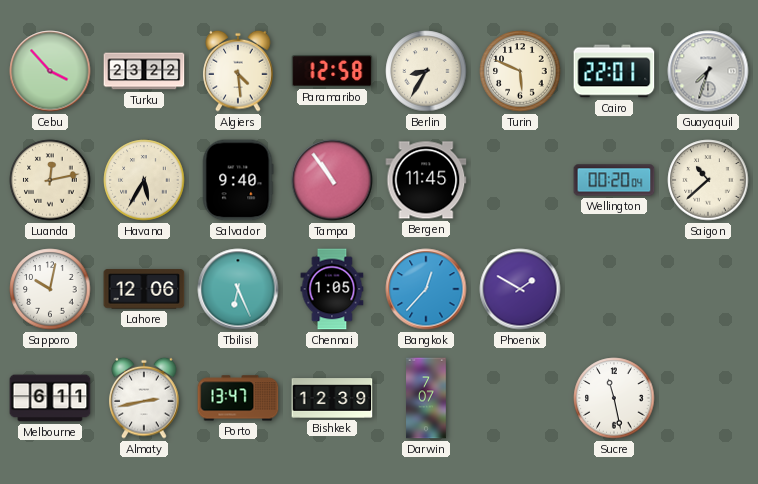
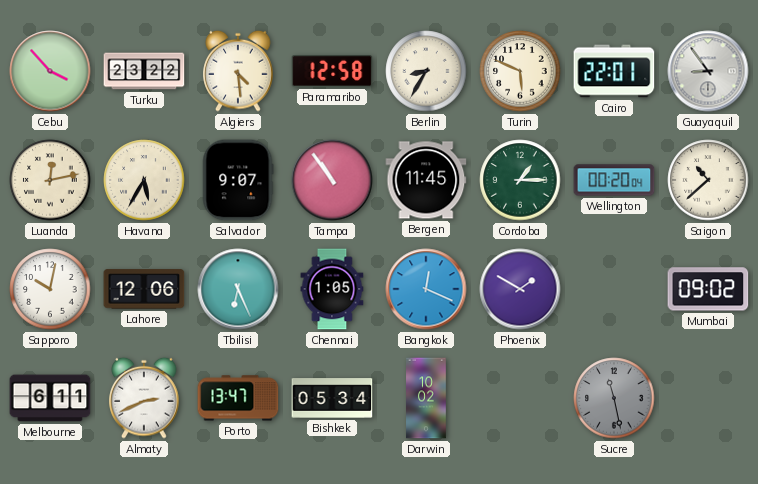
Guayaquil: 7:33 -> 8:54 (708, 71)
Salvador: 9:40 -> 9:07 (238, 180)
Cordoba: none -> 1:15 (520, 180)
Bangkok: 12:37 -> 12:19 (426, 289)
Mumbai: none -> 09:02 (708, 289)
Almaty: 2:43 -> 2:41 (144, 398)
Bishkek: 12:39 -> 05:34 (332, 398)
Darwin: 7:07 -> 10:02 (426, 398)
Sucre dial: white -> grey (614, 398)
